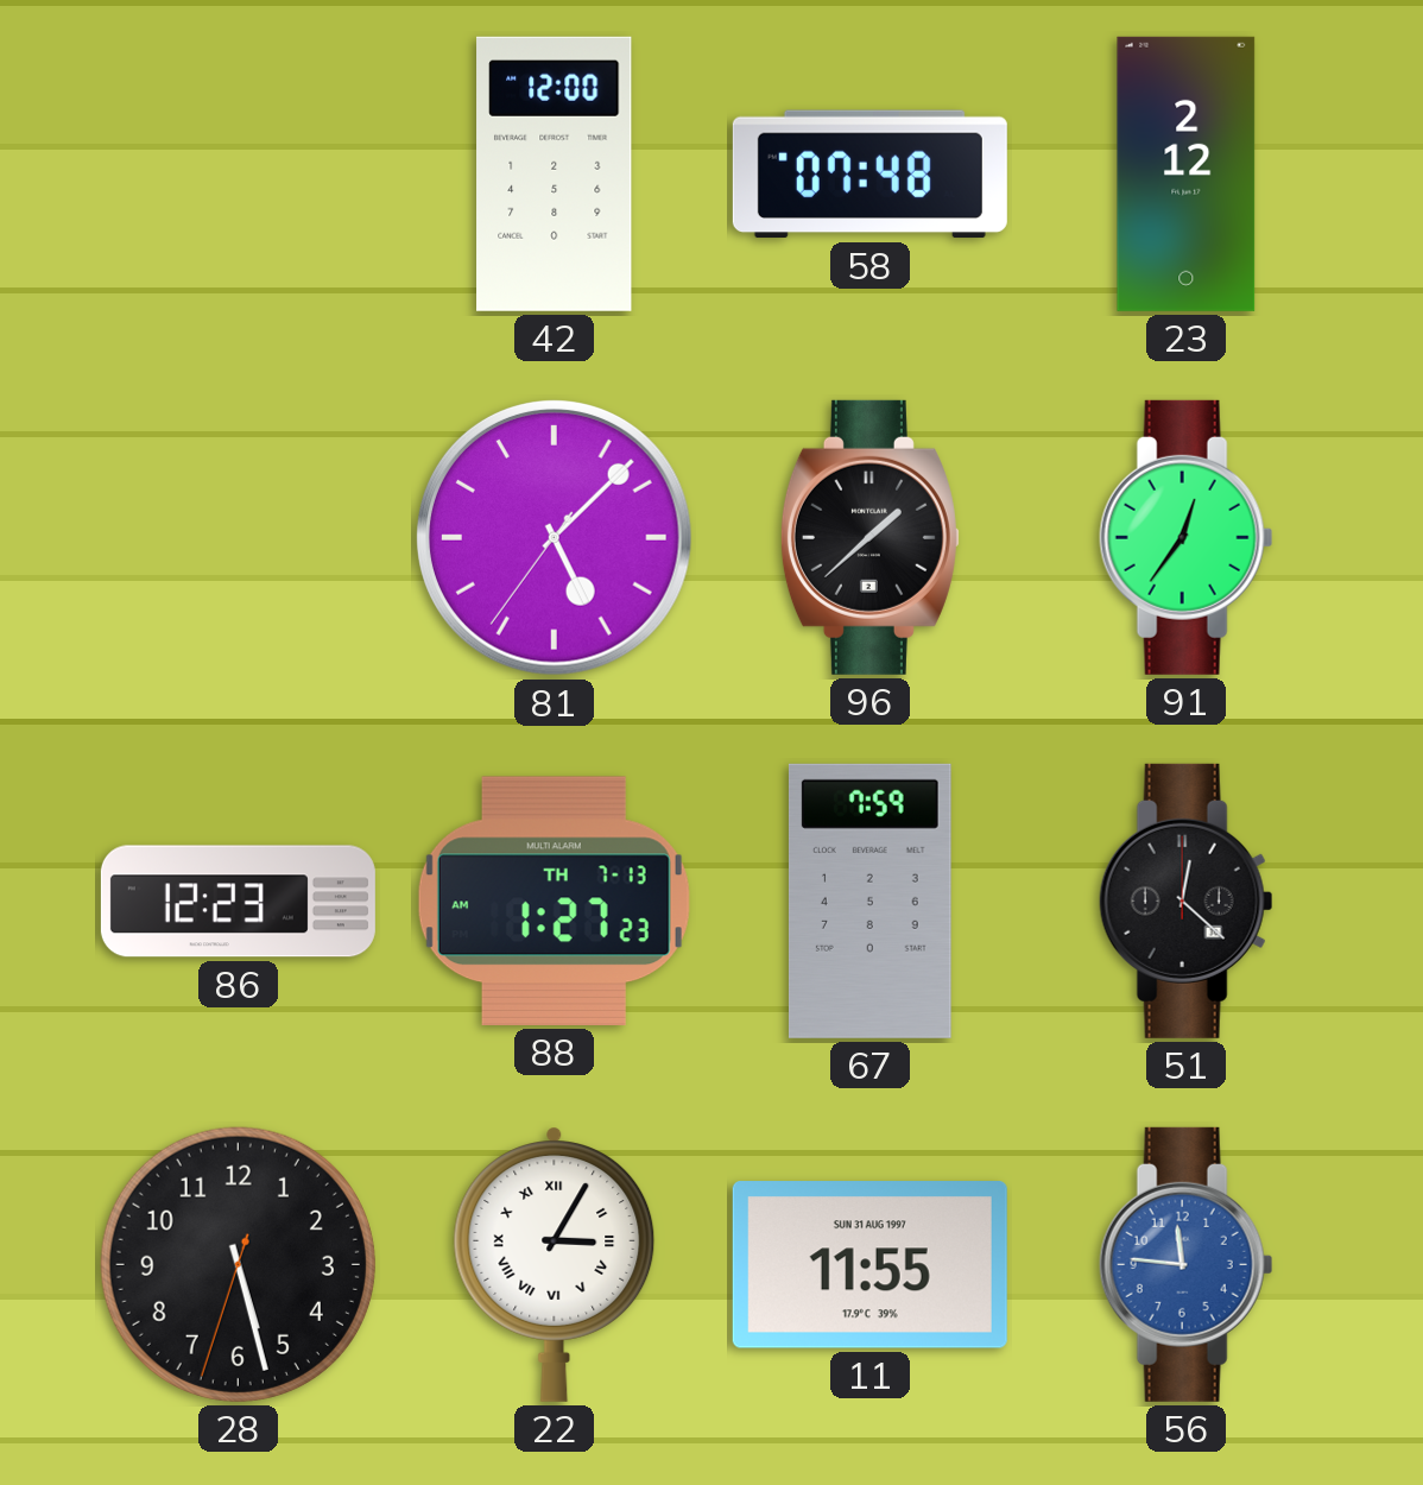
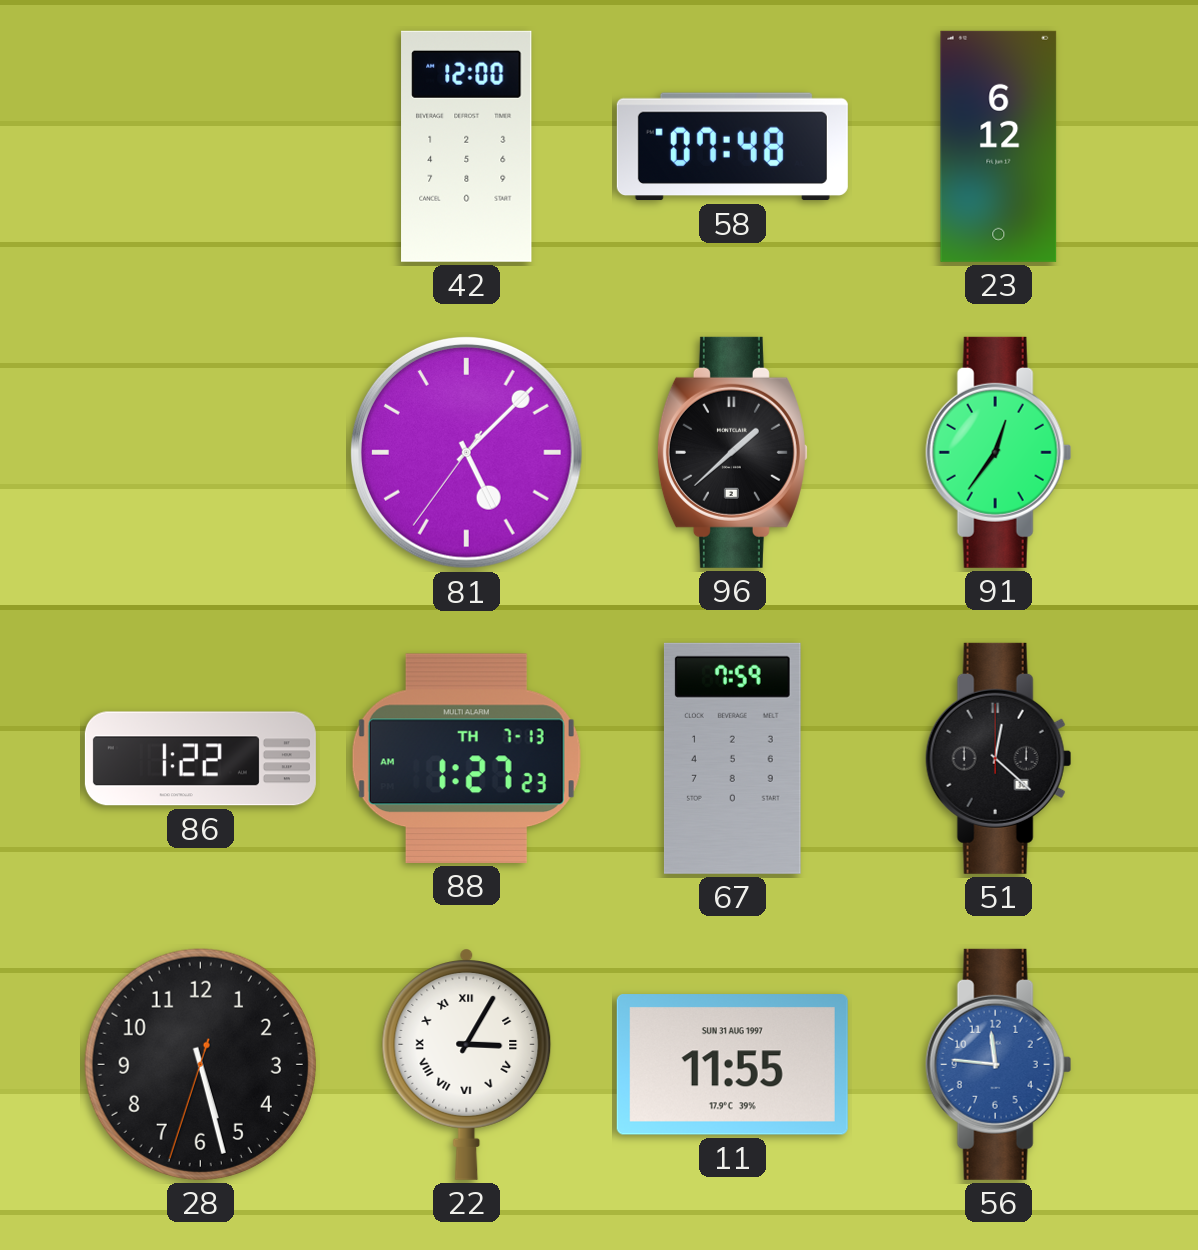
23: 2:12 -> 6:12 (999, 146)
86: 12:23 -> 1:22 (200, 759)
